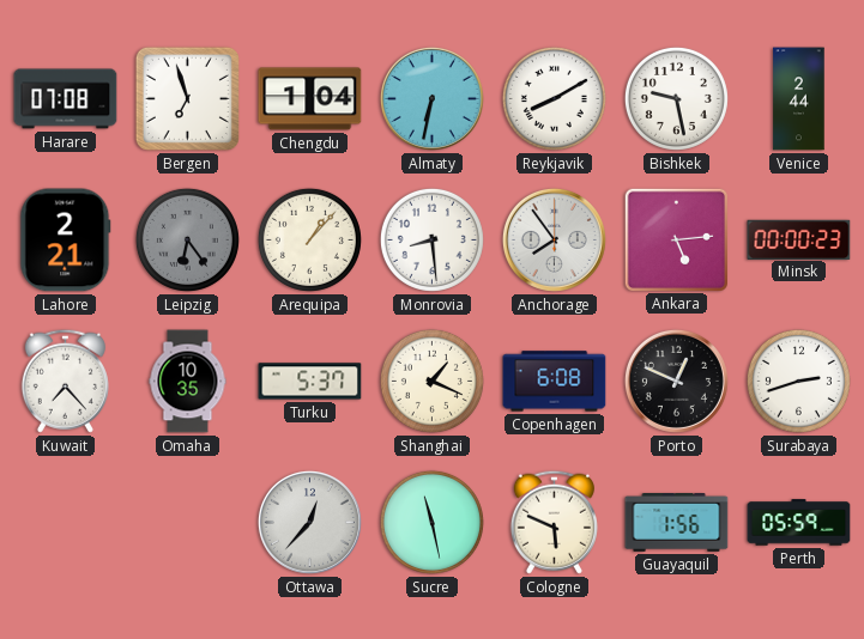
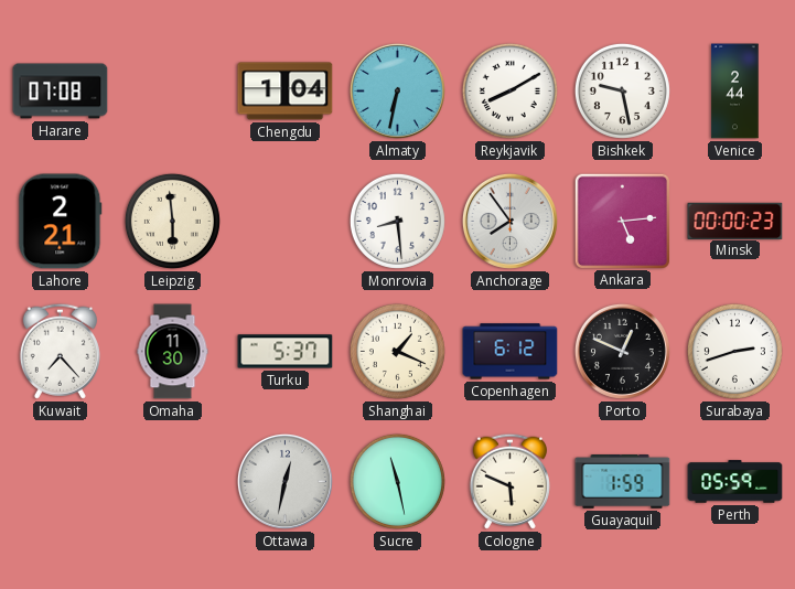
Bergen: 6:57 -> none (187, 98)
Leipzig: 6:24 -> 5:59 (172, 221)
Leipzig dial: grey -> cream (172, 221)
Arequipa: 1:07 -> none (309, 239)
Omaha: 10:35 -> 11:30 (173, 352)
Copenhagen: 6:08 -> 6:12 (511, 352)
Ottawa: 12:37 -> 12:32 (284, 481)
Guayaquil: 1:56 -> 1:59 (623, 482)
